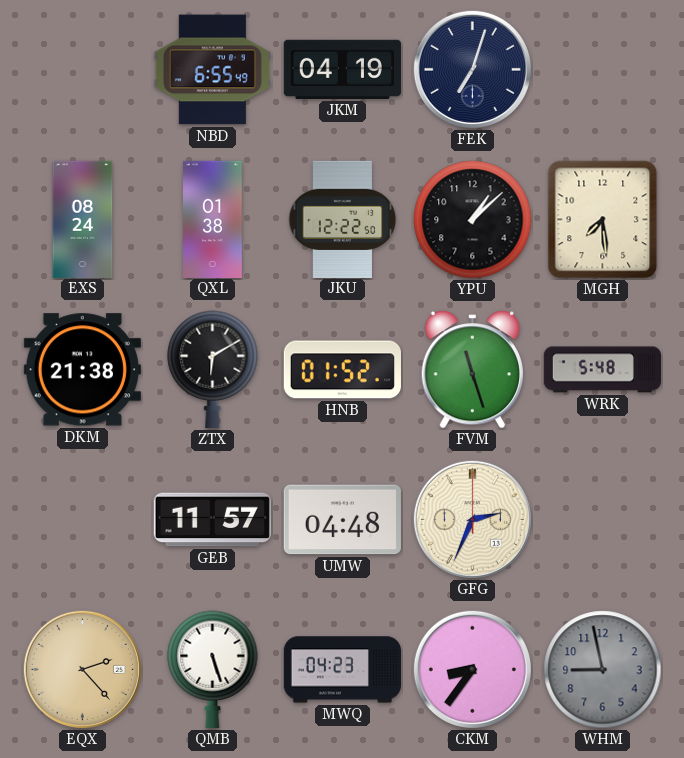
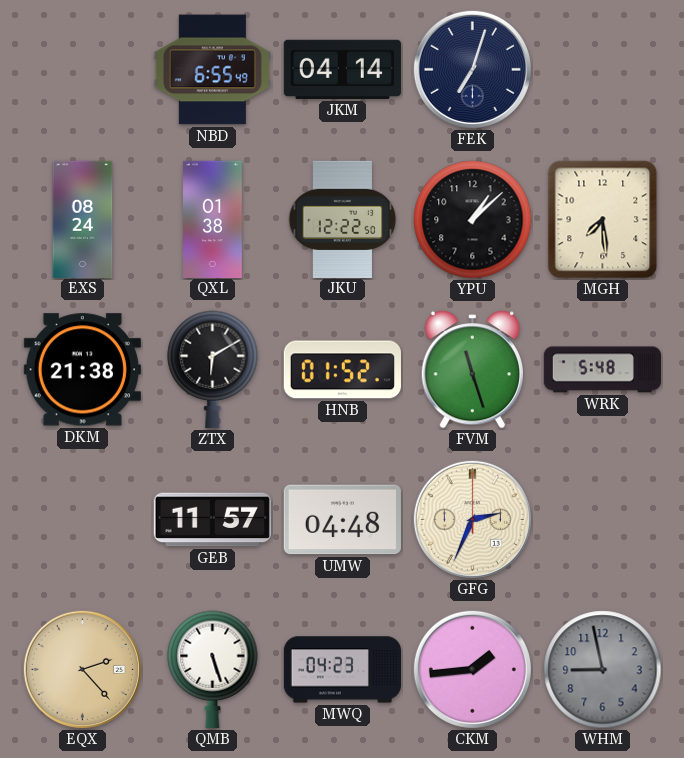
JKM: 04:19 -> 04:14 (342, 69)
CKM: 8:36 -> 1:44 (472, 669)
